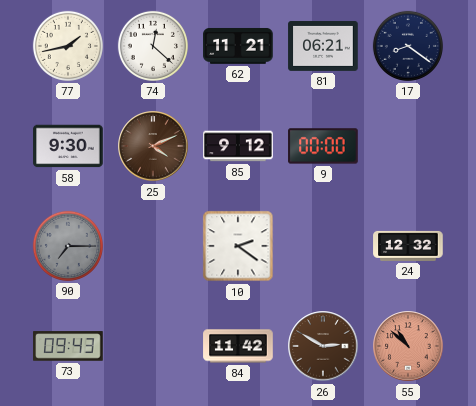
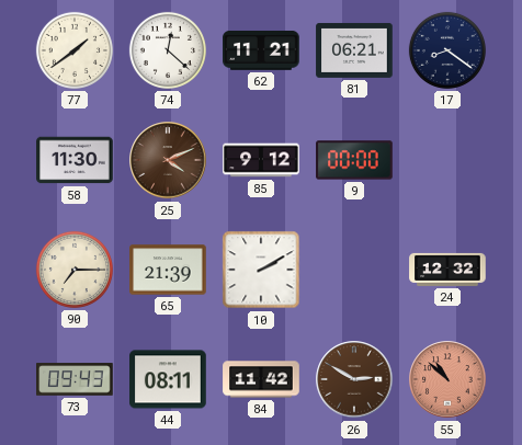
77: 1:43 -> 1:39 (75, 50)
58: 9:30 -> 11:30 (75, 160)
90 dial: grey -> cream (75, 270)
65: none -> 21:39 (168, 270)
10: 2:21 -> 2:10 (261, 270)
44: none -> 08:11 (168, 379)
